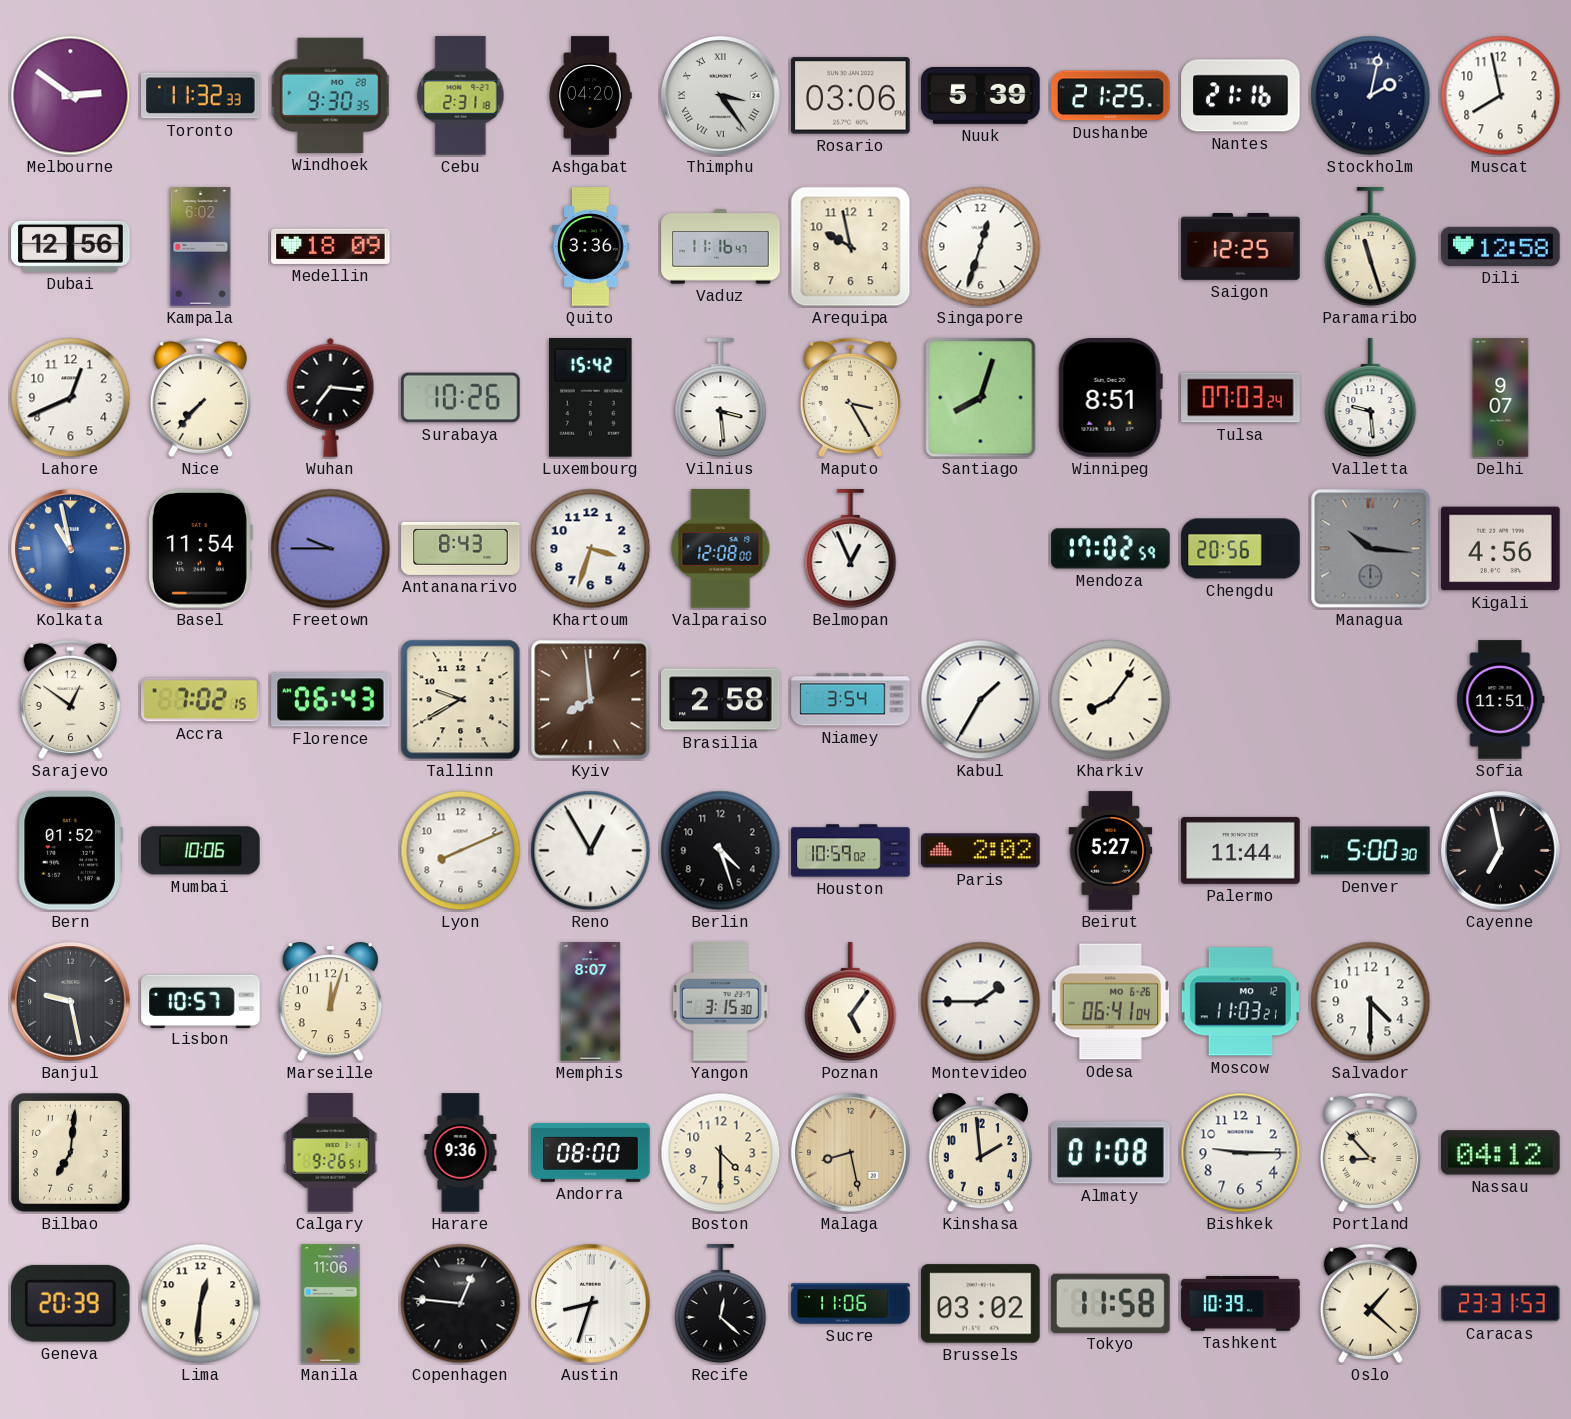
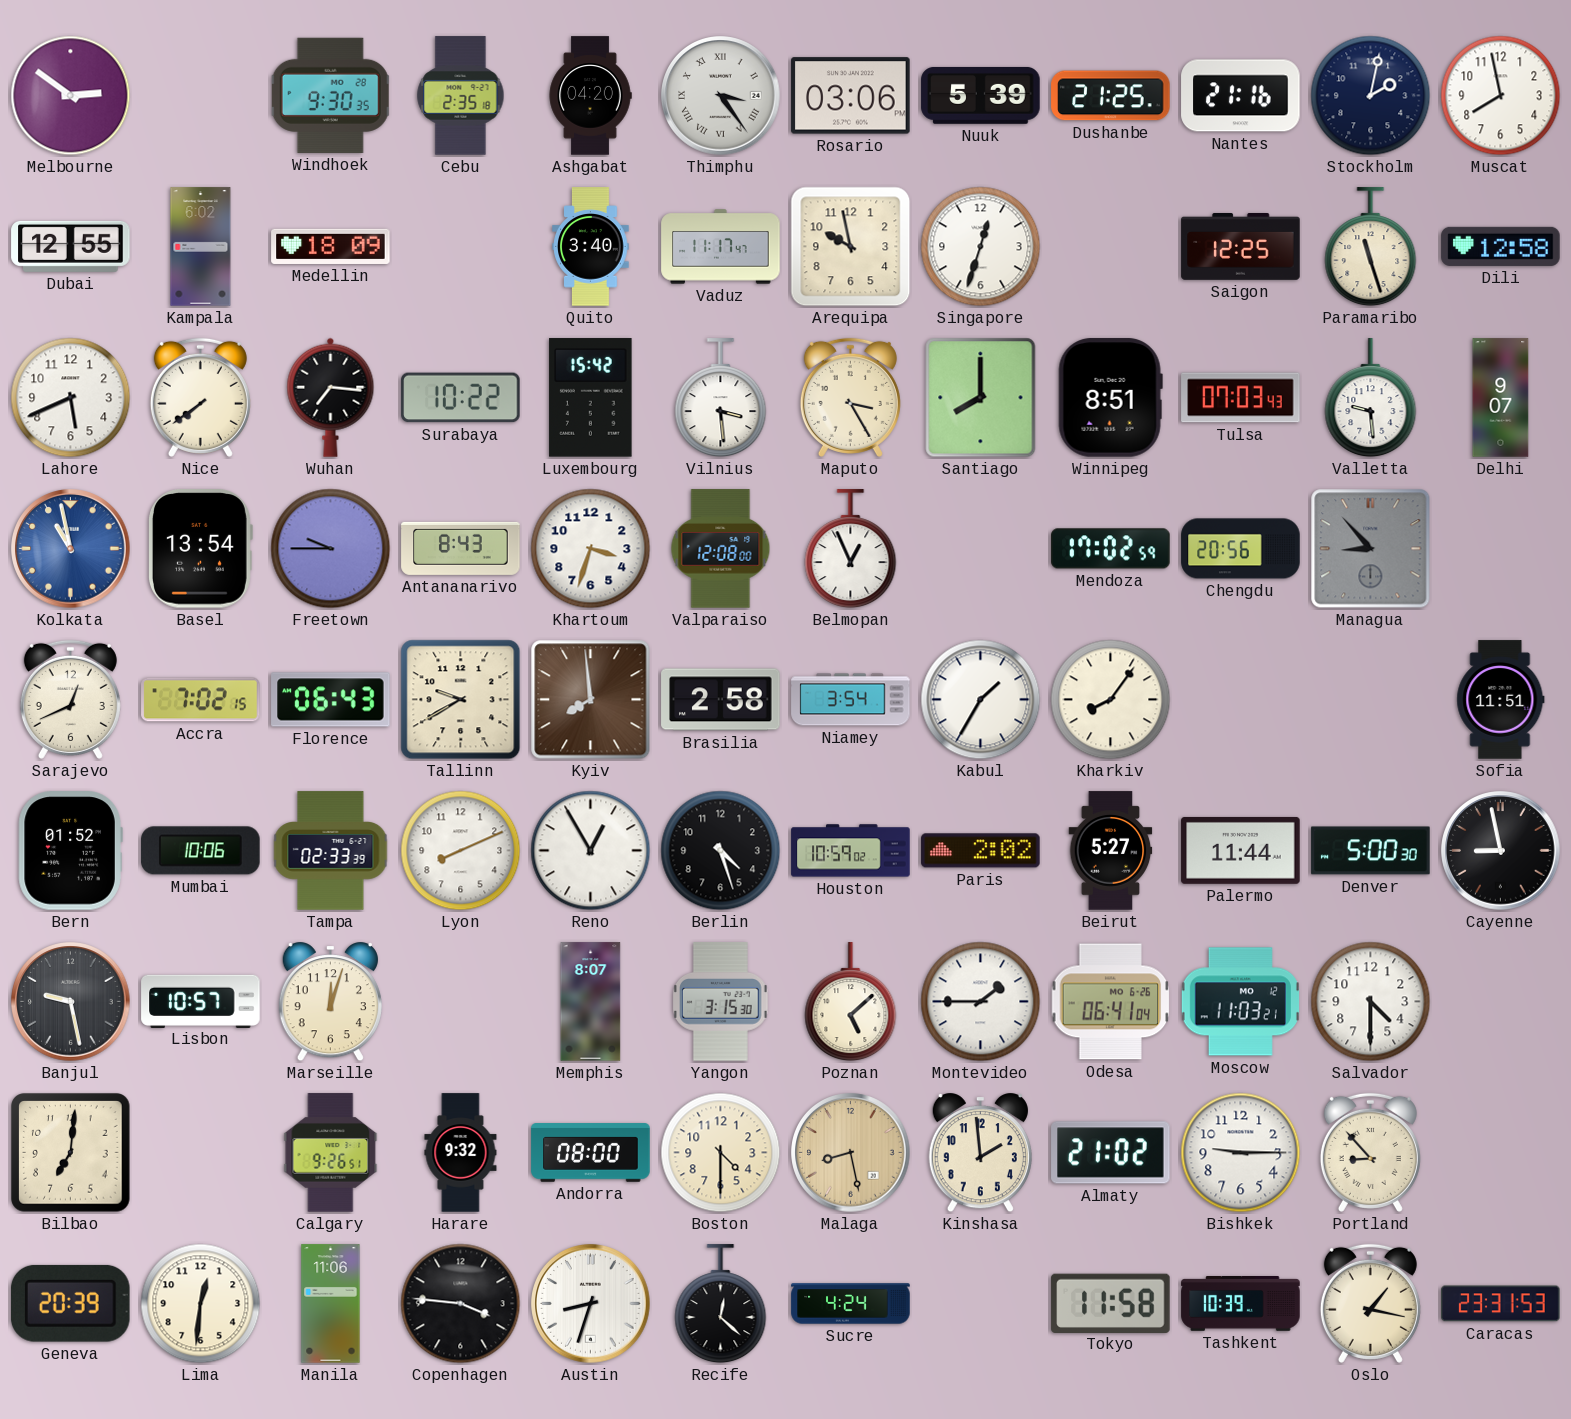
Toronto: 11:32 -> none (201, 96)
Cebu: 2:31 -> 2:35 (461, 96)
Dubai: 12:56 -> 12:55 (71, 246)
Quito: 3:36 -> 3:40 (591, 247)
Vaduz: 11:16 -> 11:17 (721, 247)
Lahore: 12:41 -> 5:41 (71, 398)
Nice: 7:37 -> 7:39 (200, 397)
Surabaya: 10:26 -> 10:22 (461, 398)
Santiago: 8:03 -> 8:00 (981, 398)
Tulsa: 07:03:24 -> 07:03:43 (1241, 398)
Basel: 11:54 -> 13:54 (200, 549)
Managua: 10:16 -> 8:53 (1371, 549)
Kigali: 4:56 -> none (1501, 549)
Sarajevo: 12:51 -> 12:41 (70, 699)
Tampa: none -> 02:33 (331, 851)
Cayenne: 6:58 -> 8:58 (1501, 851)
Poznan: 5:06 -> 5:08 (851, 1002)
Harare: 9:36 -> 9:32 (461, 1153)
Almaty: 01:08 -> 21:02 (1111, 1153)
Nassau: 04:12 -> none (1501, 1153)
Copenhagen: 12:46 -> 3:46 (461, 1304)
Sucre: 11:06 -> 4:24 (851, 1304)
Brussels: 03:02 -> none (981, 1304)
Oslo: 1:22 -> 1:17 (1370, 1303)
